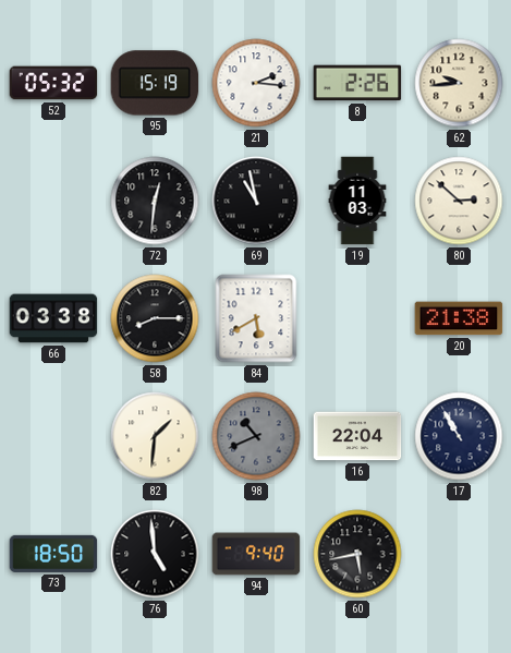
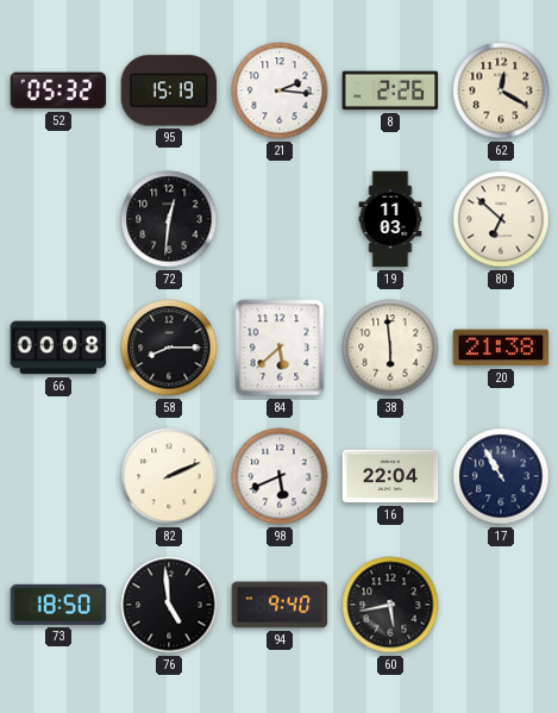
62: 9:44 -> 12:20 (501, 90)
69: 10:58 -> none (256, 201)
80: 2:52 -> 6:52 (501, 219)
66: 03:38 -> 00:08 (58, 348)
84: 5:40 -> 5:38 (280, 348)
38: none -> 5:59 (390, 348)
82: 1:31 -> 2:11 (169, 476)
98: 10:41 -> 5:41 (280, 476)
98 dial: grey -> white (280, 476)
